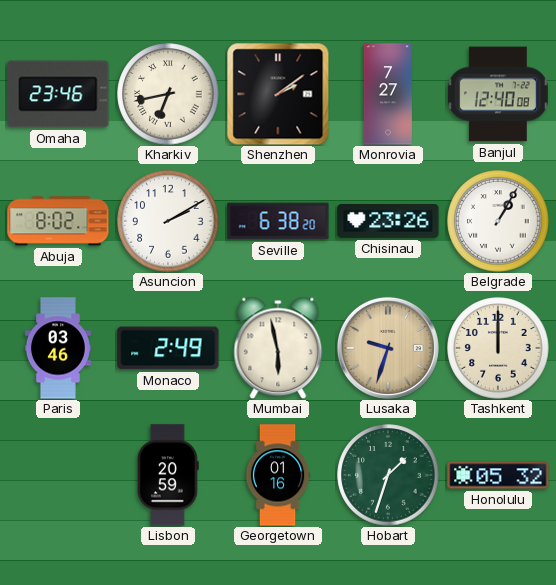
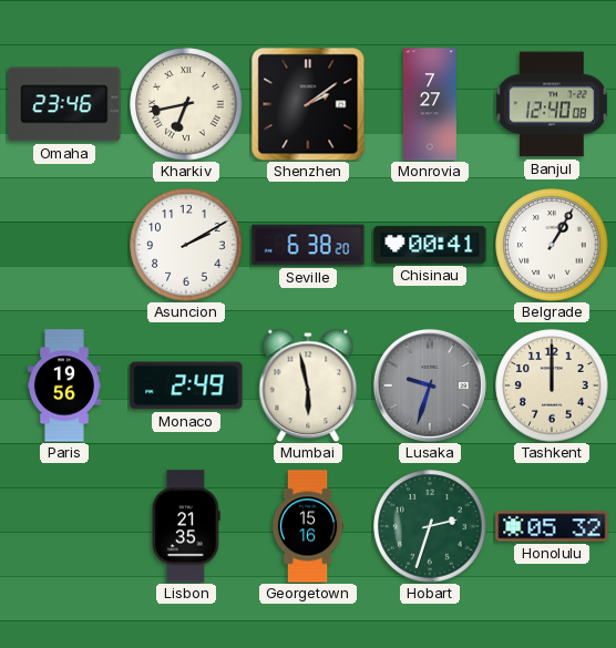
Abuja: 8:02 -> none (58, 221)
Chisinau: 23:26 -> 00:41 (430, 245)
Paris: 03:46 -> 19:56 (64, 385)
Lusaka dial: champagne -> grey (430, 385)
Lisbon: 20:59 -> 21:35 (186, 526)
Georgetown: 01:16 -> 15:16 (308, 526)
Hobart: 1:33 -> 2:33 (430, 526)
